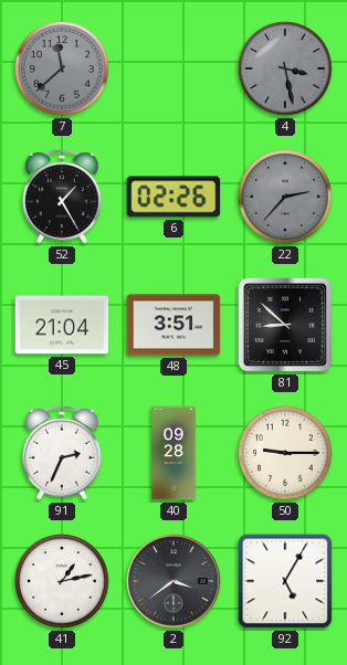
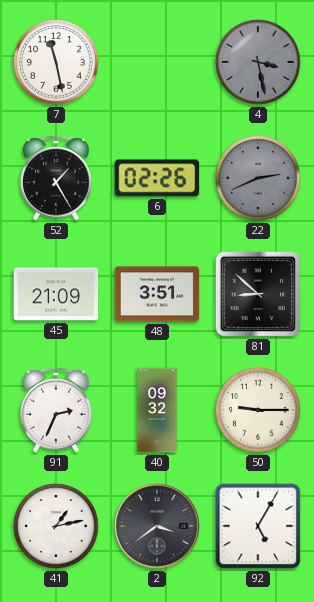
7: 11:38 -> 11:28 (56, 62)
7 dial: grey -> white (56, 62)
22: 2:37 -> 2:41 (258, 178)
45: 21:04 -> 21:09 (56, 294)
40: 09:28 -> 09:32 (157, 410)
